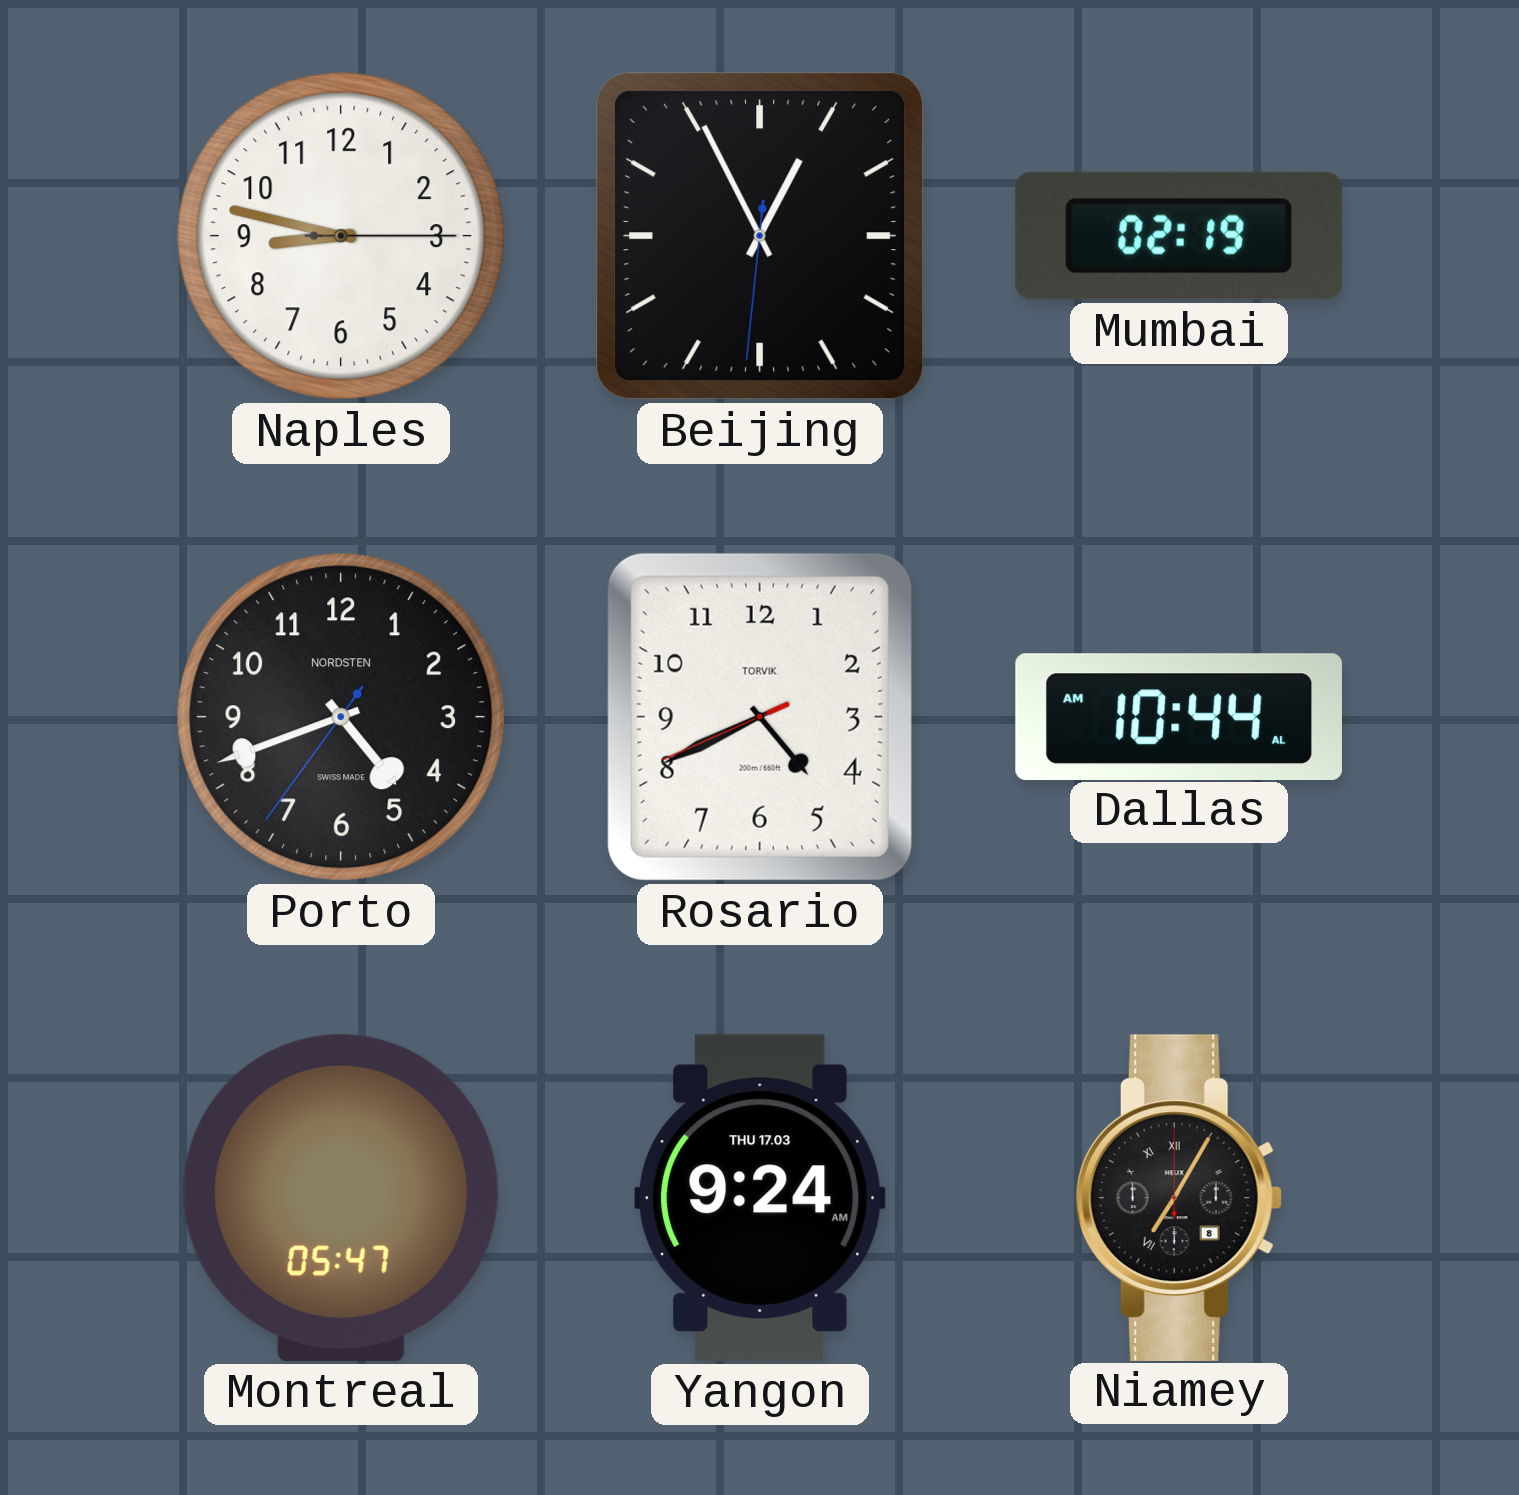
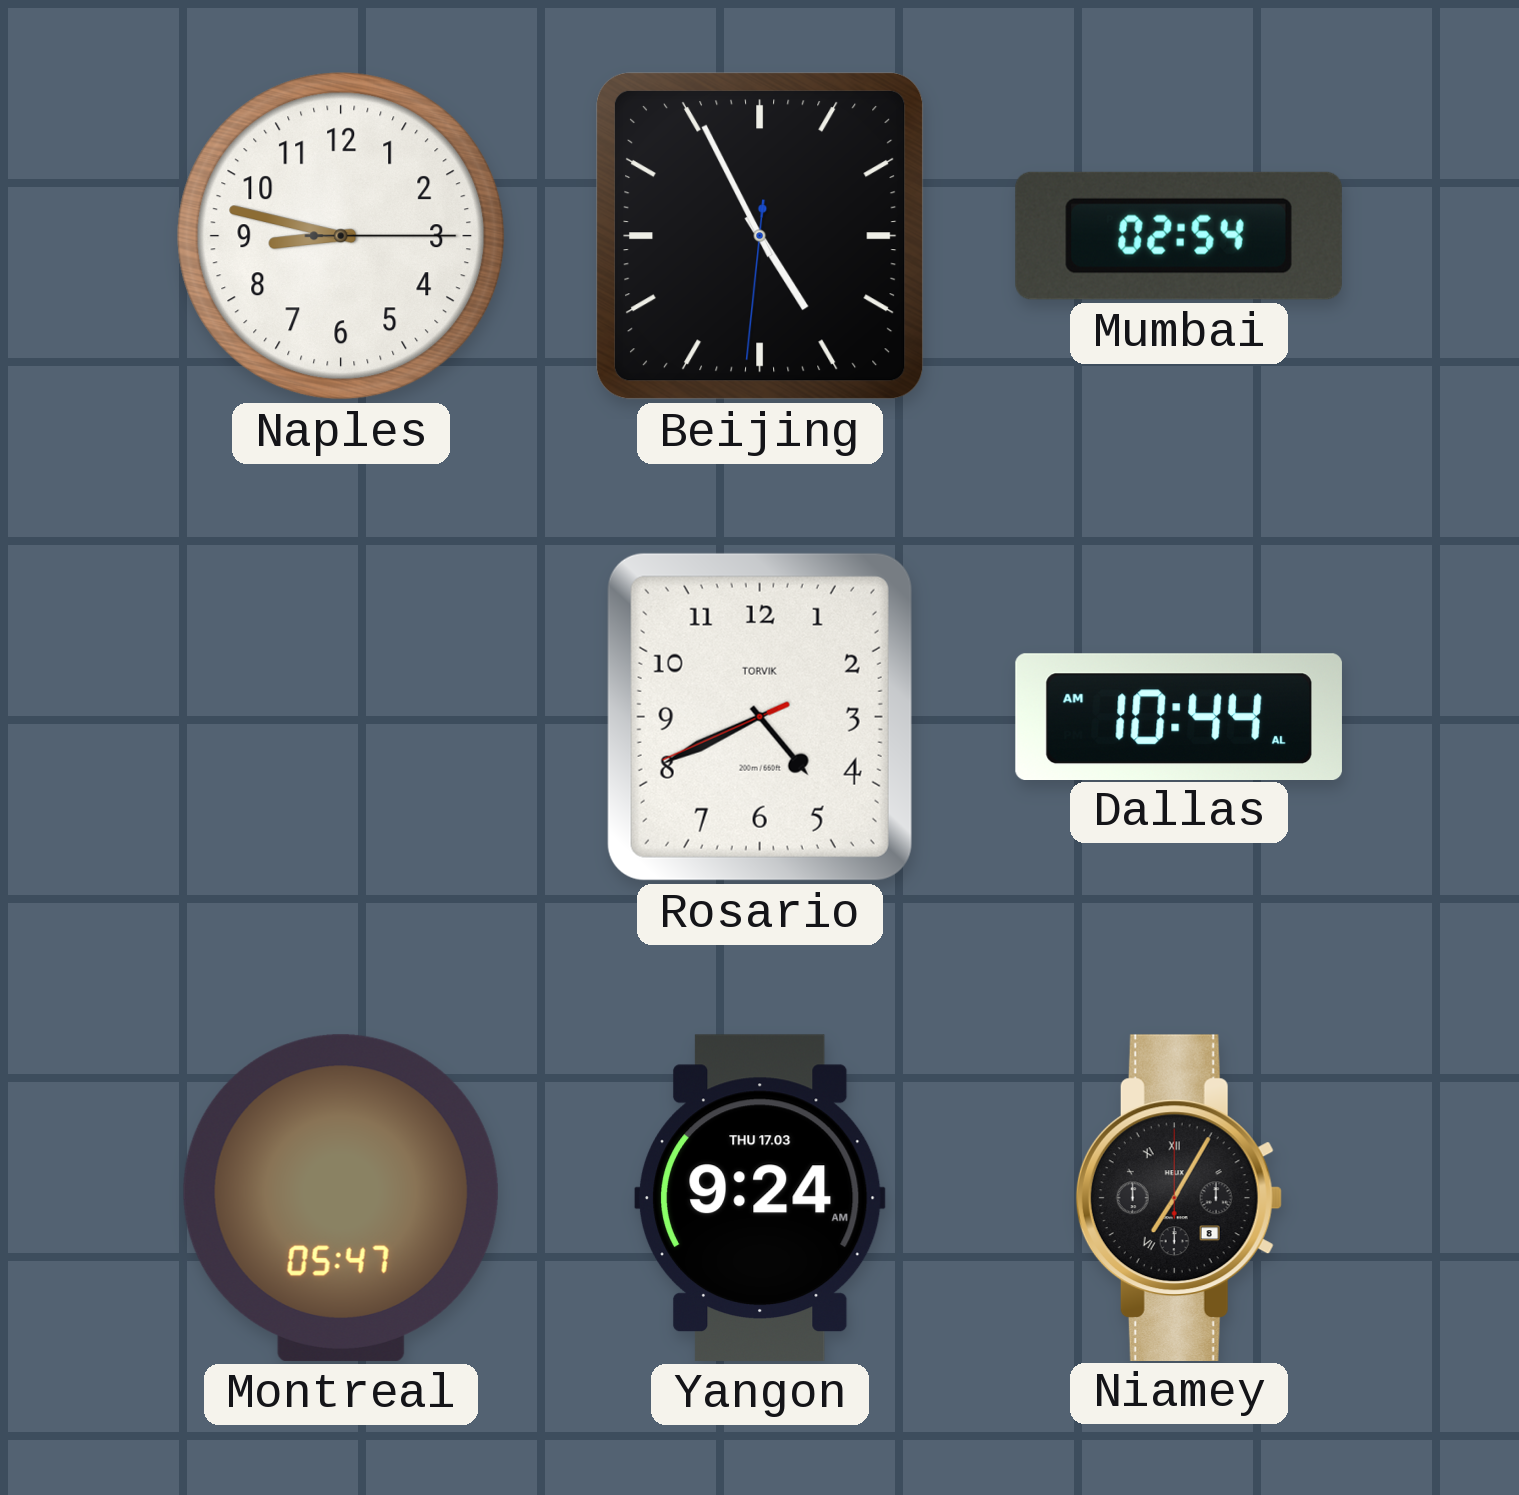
Beijing: 12:55 -> 4:55 (761, 237)
Mumbai: 02:19 -> 02:54 (1179, 236)
Porto: 4:41 -> none (341, 717)
